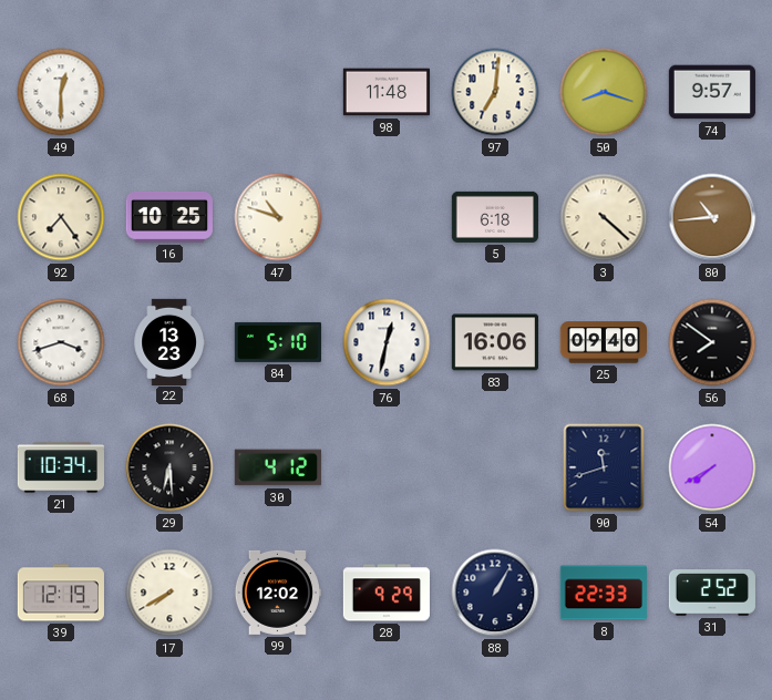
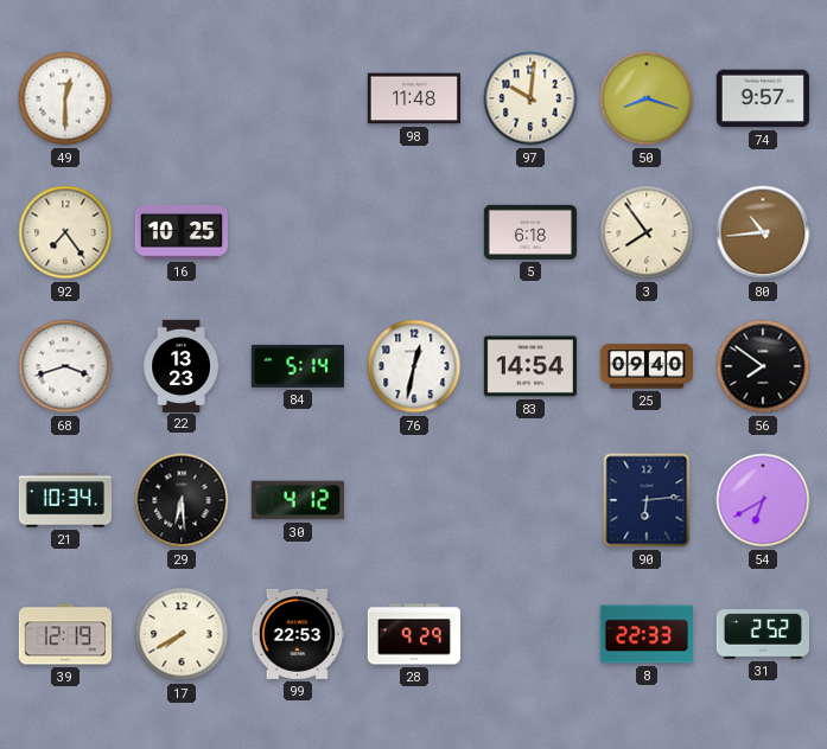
97: 7:01 -> 10:01 (530, 98)
47: 10:48 -> none (278, 217)
3: 4:22 -> 7:54 (647, 232)
84: 5:10 -> 5:14 (298, 366)
83: 16:06 -> 14:54 (530, 366)
90: 11:42 -> 6:14 (647, 500)
54: 7:40 -> 6:40 (763, 500)
99: 12:02 -> 22:53 (298, 634)
88: 1:05 -> none (495, 593)
